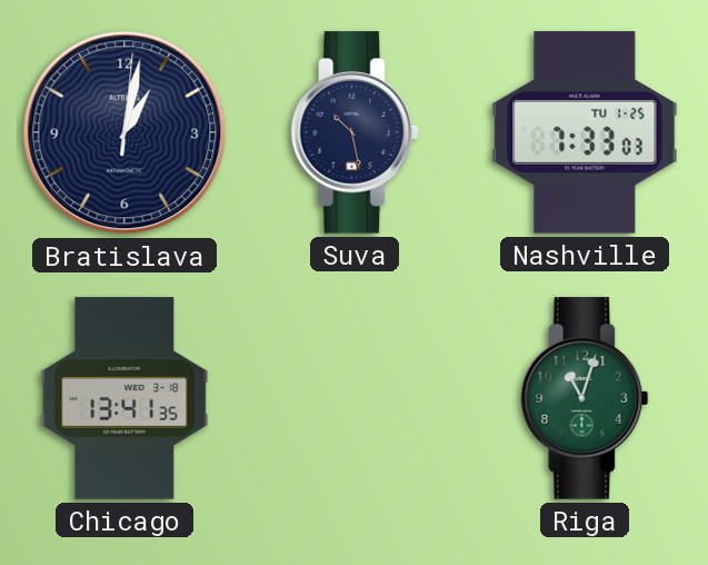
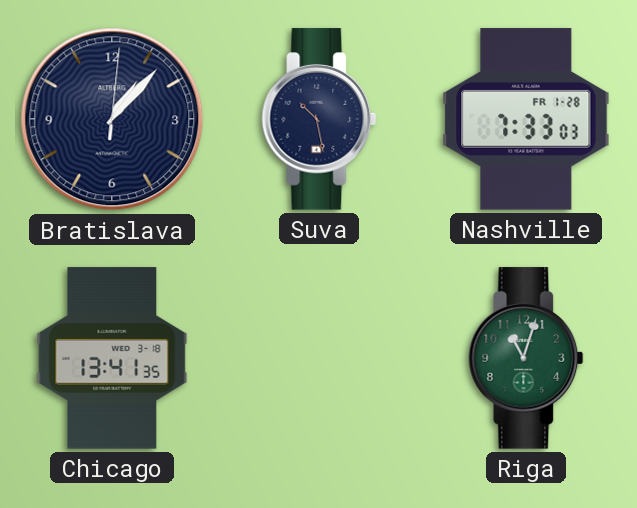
Bratislava: 1:02 -> 1:07 (112, 119)
Nashville date: TU 1-25 -> FR 1-28 (526, 119)
